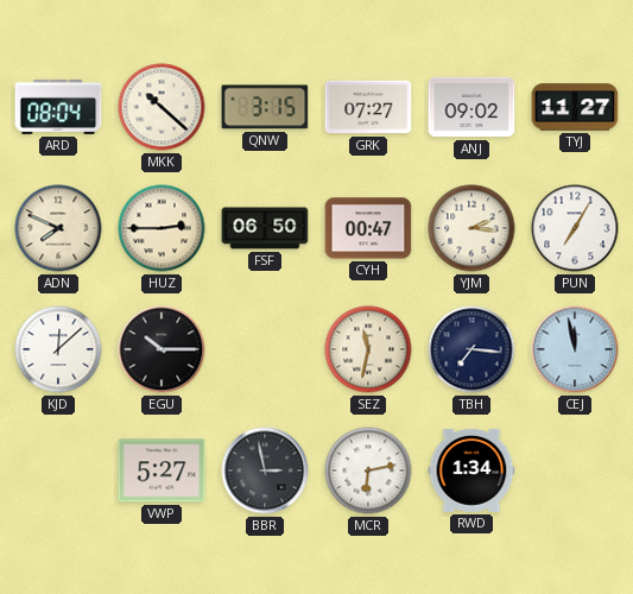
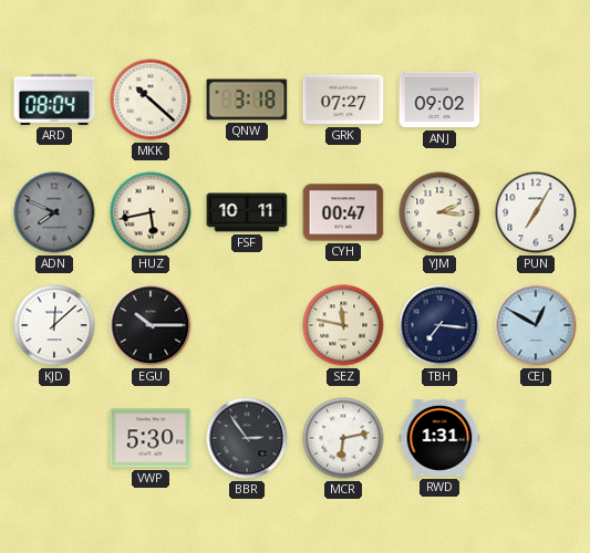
QNW: 3:15 -> 3:18 (247, 100)
TYJ: 11:27 -> none (575, 107)
ADN dial: cream -> grey (54, 212)
HUZ: 2:45 -> 5:43 (151, 212)
FSF: 06:50 -> 10:11 (247, 212)
SEZ: 11:32 -> 11:47 (343, 325)
CEJ: 11:58 -> 12:50 (536, 325)
VWP: 5:27 -> 5:30 (151, 438)
BBR: 2:58 -> 2:54 (247, 438)
RWD: 1:34 -> 1:31 (439, 438)
